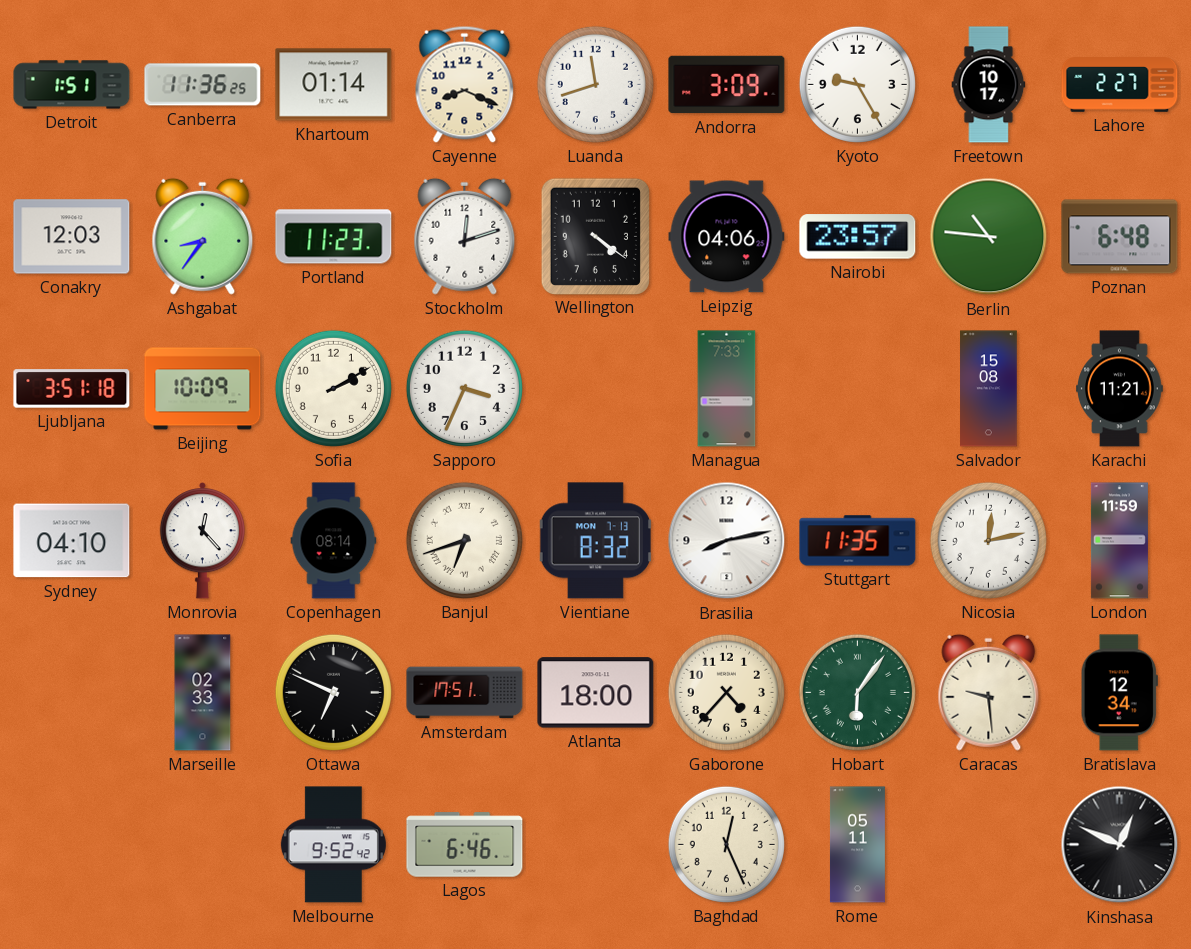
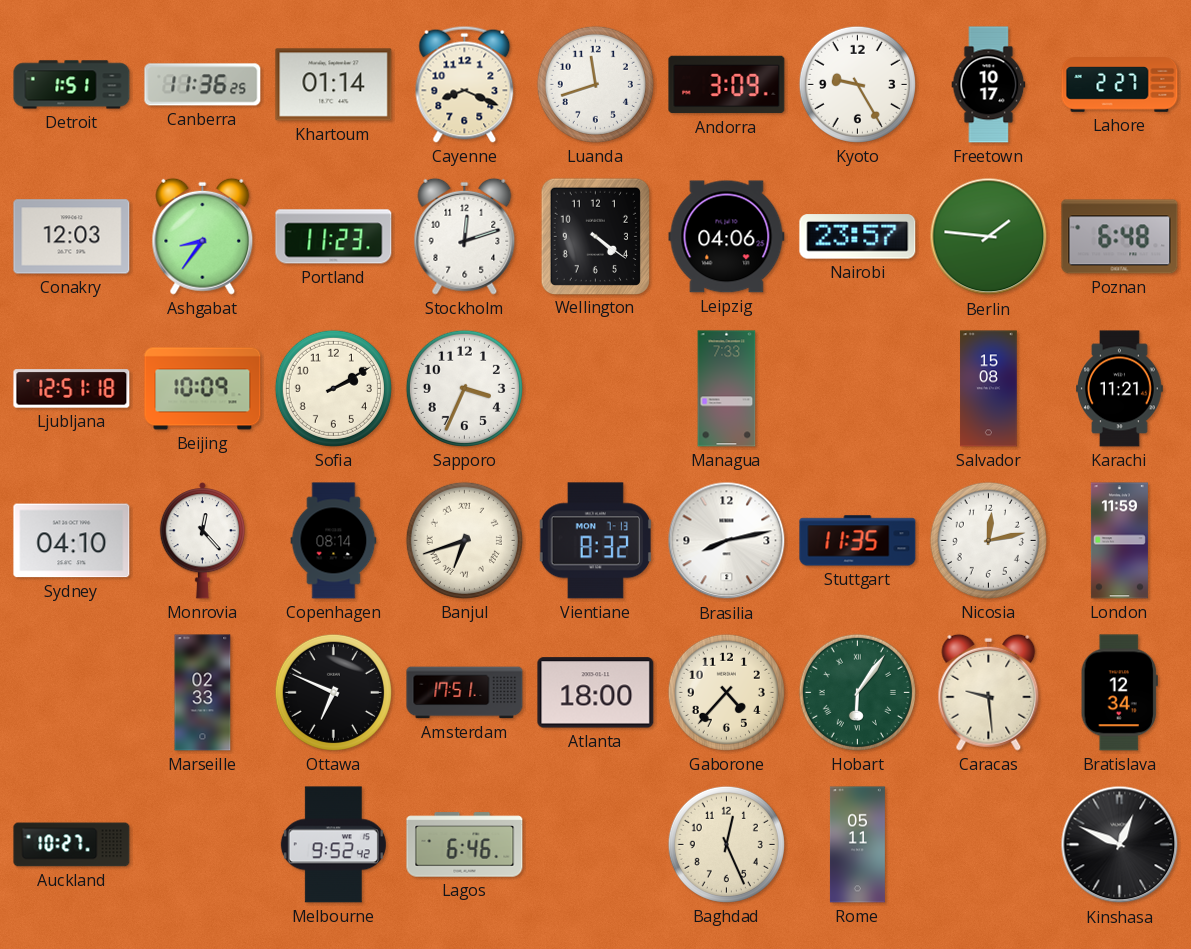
Berlin: 10:46 -> 1:46 (989, 237)
Ljubljana: 3:51 -> 12:51 (72, 389)
Auckland: none -> 10:27 (72, 845)
